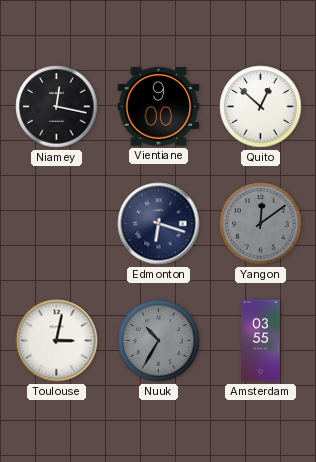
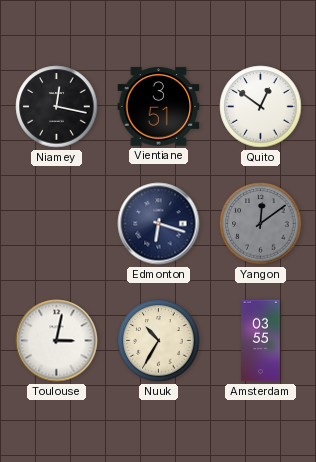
Vientiane: 9:00 -> 3:51 (159, 107)
Quito: 12:52 -> 12:51 (261, 107)
Nuuk dial: grey -> cream (159, 341)
